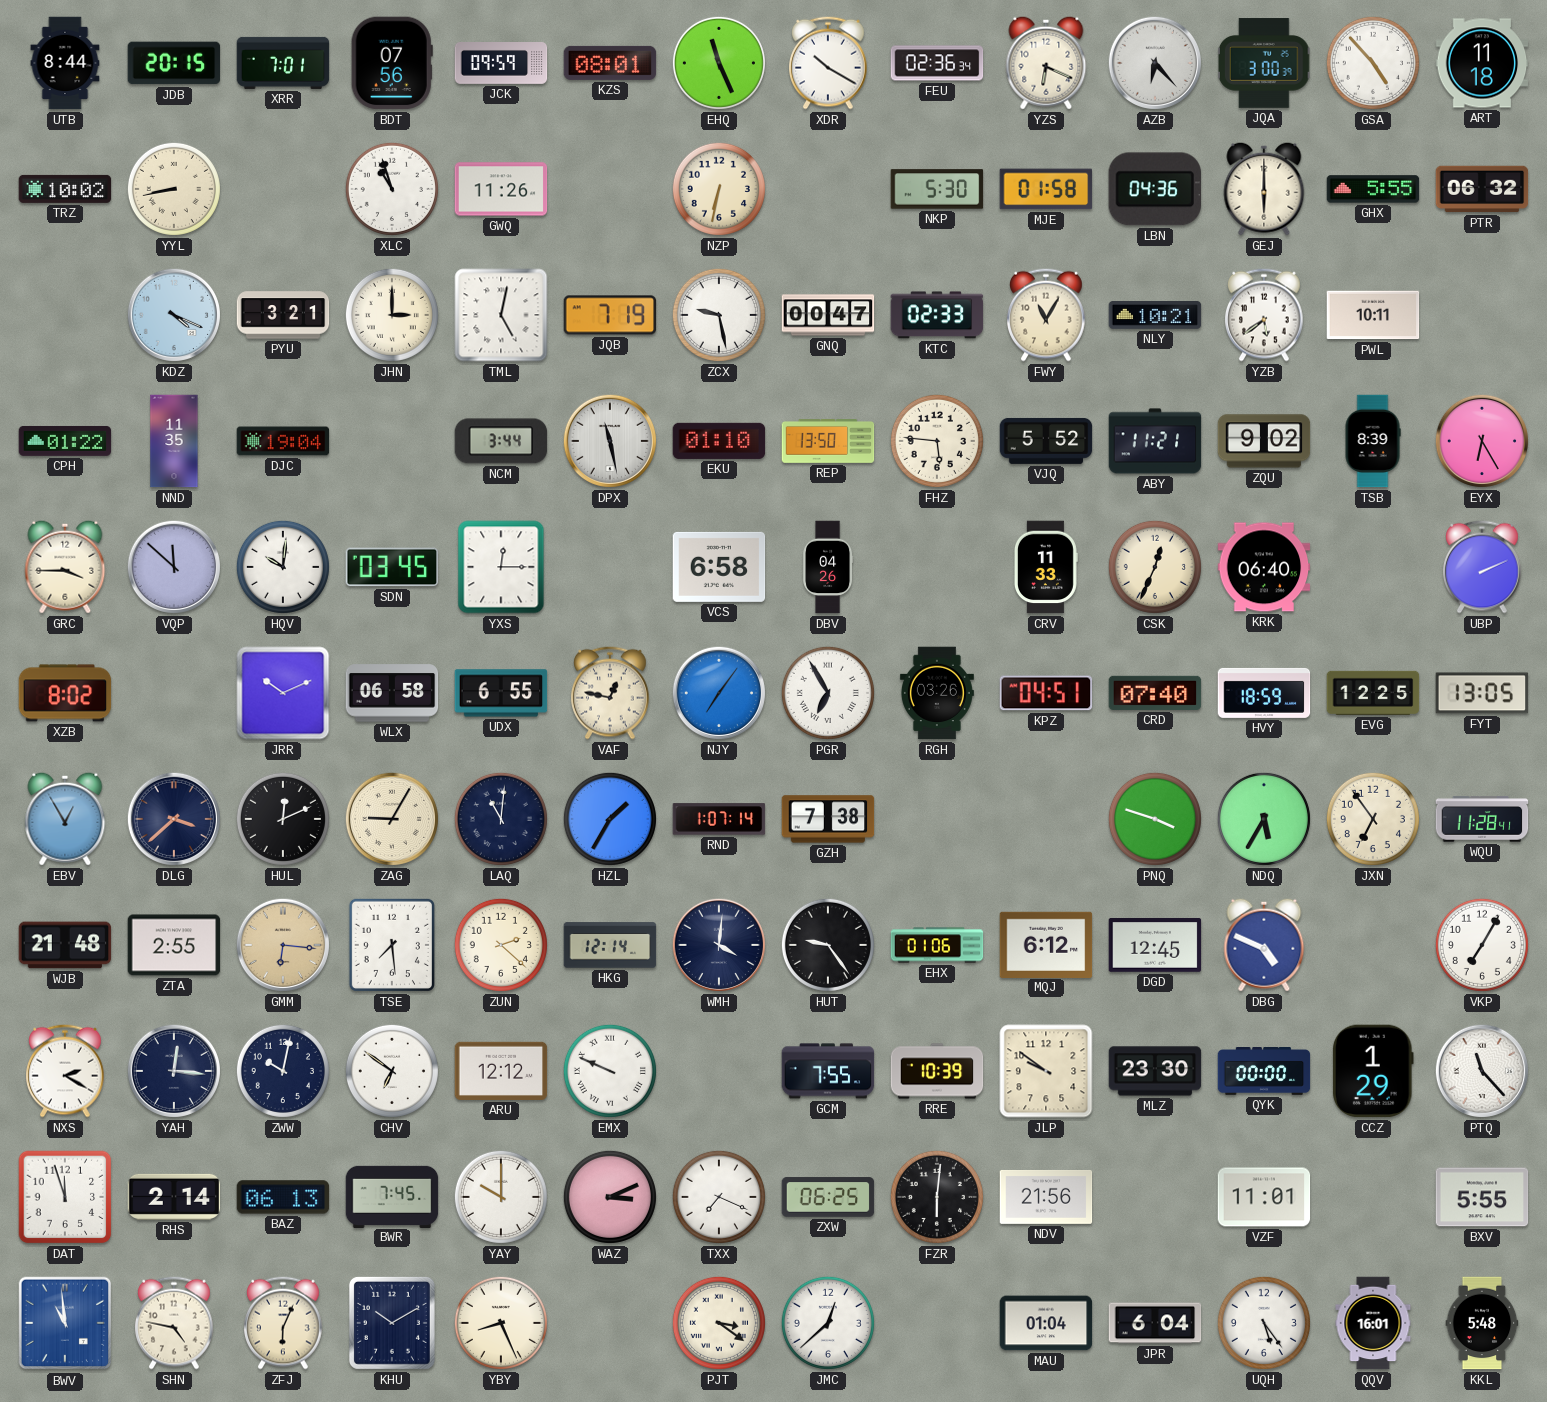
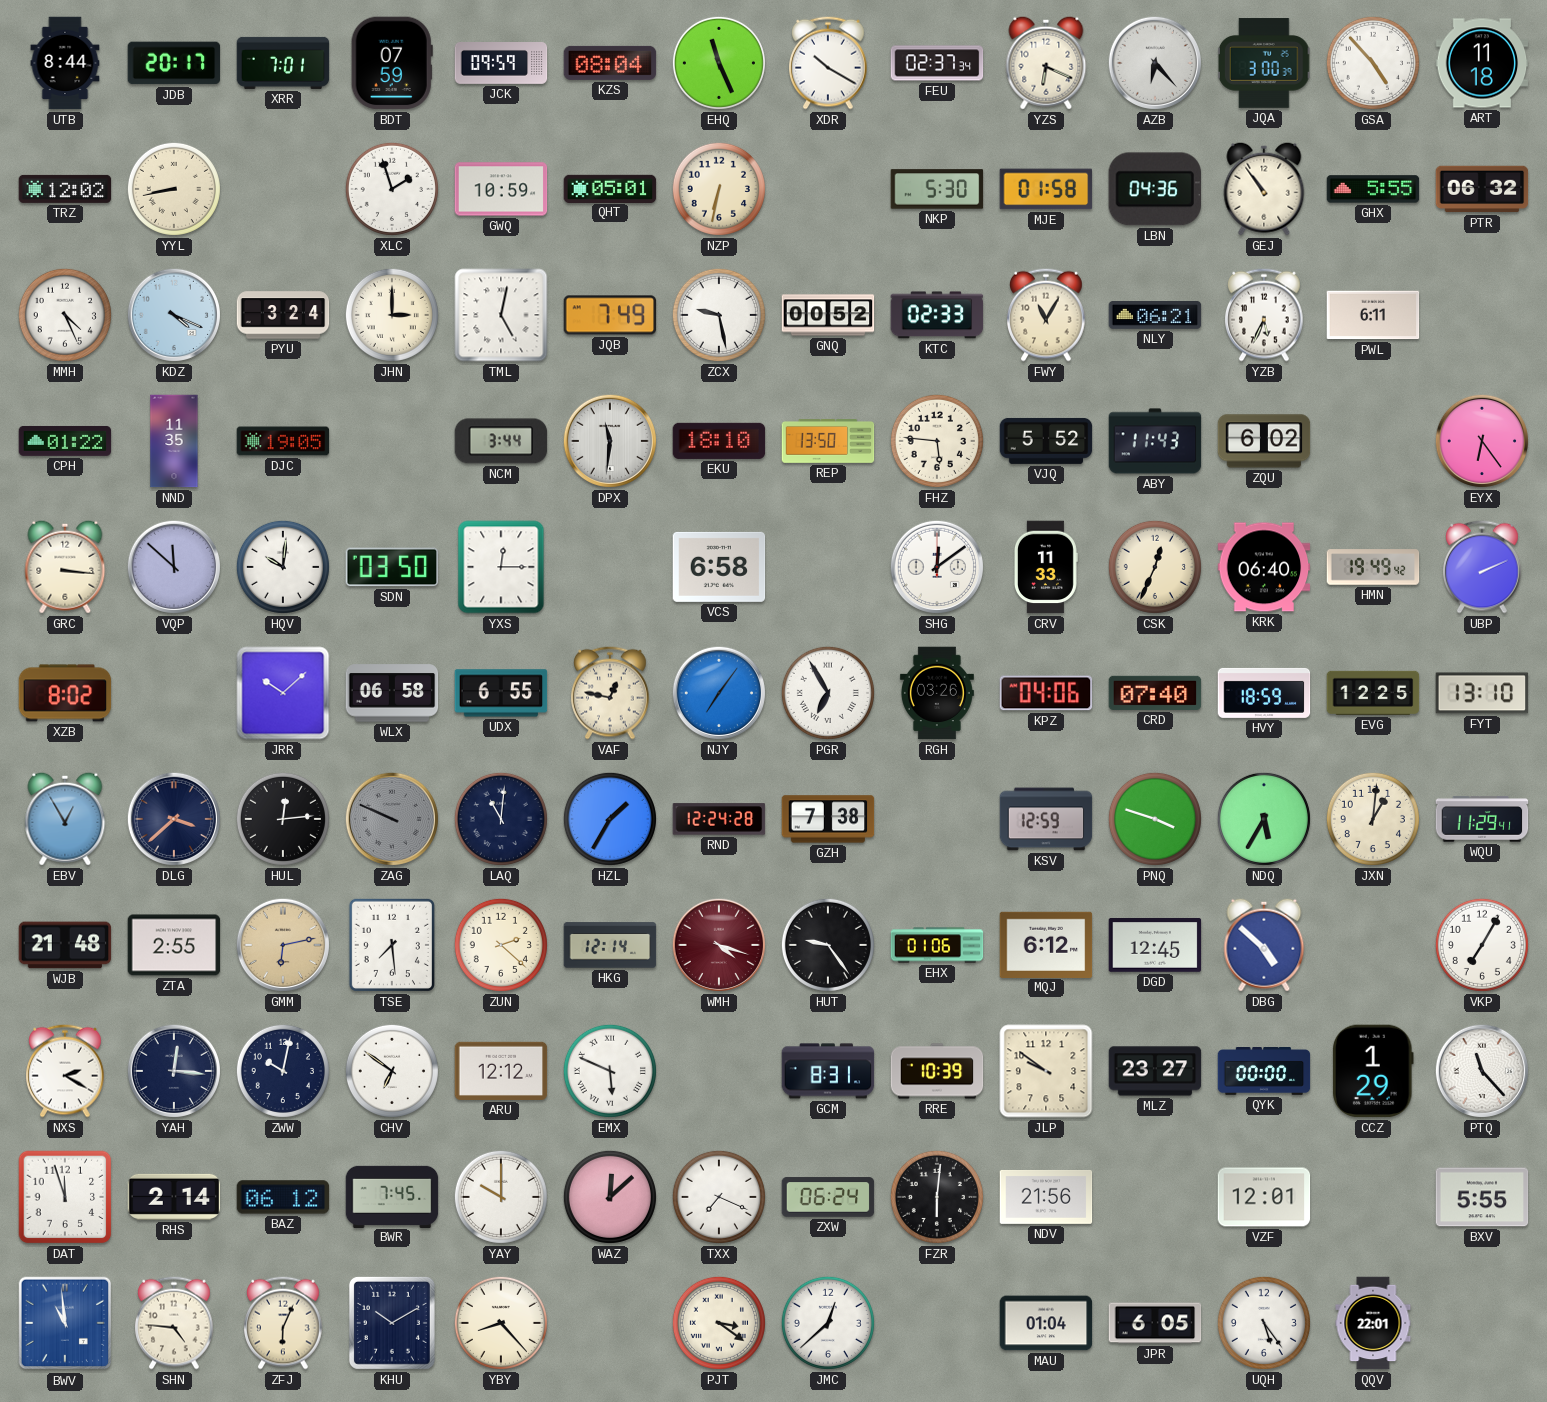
JDB: 20:15 -> 20:17 (174, 63)
BDT: 07:56 -> 07:59 (392, 63)
KZS: 08:01 -> 08:04 (610, 63)
FEU: 02:36 -> 02:37 (937, 63)
TRZ: 10:02 -> 12:02 (65, 189)
XLC: 10:57 -> 1:57 (392, 189)
GWQ: 11:26 -> 10:59 (501, 189)
QHT: none -> 05:01 (610, 188)
GEJ: 6:00 -> 10:54 (1264, 189)
MMH: none -> 4:26 (65, 315)
PYU: 3:21 -> 3:24 (283, 315)
JQB: 7:19 -> 7:49 (610, 315)
GNQ: 00:47 -> 00:52 (828, 315)
NLY: 10:21 -> 06:21 (1155, 316)
YZB: 5:39 -> 5:34 (1265, 315)
PWL: 10:11 -> 6:11 (1373, 315)
DJC: 19:04 -> 19:05 (283, 441)
DPX: 11:28 -> 11:31 (610, 441)
EKU: 01:10 -> 18:10 (719, 441)
ABY: 11:21 -> 11:43 (1155, 441)
ZQU: 9:02 -> 6:02 (1264, 441)
TSB: 8:39 -> none (1373, 441)
EYX: 6:25 -> 6:24 (1482, 441)
GRC: 3:45 -> 3:16 (65, 567)
SDN: 03:45 -> 03:50 (392, 567)
DBV: 04:26 -> none (828, 567)
SHG: none -> 12:09 (937, 567)
HMN: none -> 19:49 (1373, 567)
JRR: 10:11 -> 10:08 (283, 693)
KPZ: 04:51 -> 04:06 (1046, 693)
FYT: 13:05 -> 13:10 (1482, 693)
HUL: 12:11 -> 12:14 (283, 819)
ZAG: 9:05 -> 9:49 (392, 819)
ZAG dial: cream -> grey (392, 819)
RND: 1:07 -> 12:24 (719, 819)
KSV: none -> 12:59 (1046, 819)
JXN: 6:54 -> 1:01 (1373, 819)
WQU: 11:28 -> 11:29 (1482, 819)
GMM: 6:16 -> 6:13 (283, 945)
WMH: 4:01 -> 4:18 (719, 945)
WMH dial: navy -> burgundy (719, 945)
DBG: 4:49 -> 4:52 (1264, 945)
EMX: 9:49 -> 5:49 (610, 1071)
GCM: 7:55 -> 8:31 (828, 1071)
MLZ: 23:30 -> 23:27 (1155, 1071)
BAZ: 06:13 -> 06:12 (283, 1197)
WAZ: 3:11 -> 12:08 (610, 1197)
ZXW: 06:25 -> 06:24 (828, 1197)
VZF: 11:01 -> 12:01 (1264, 1197)
SHN: 4:47 -> 4:46 (175, 1323)
YBY: 8:26 -> 8:23 (501, 1323)
JPR: 6:04 -> 6:05 (1155, 1323)
QQV: 16:01 -> 22:01 (1373, 1323)
KKL: 5:48 -> none (1482, 1323)
